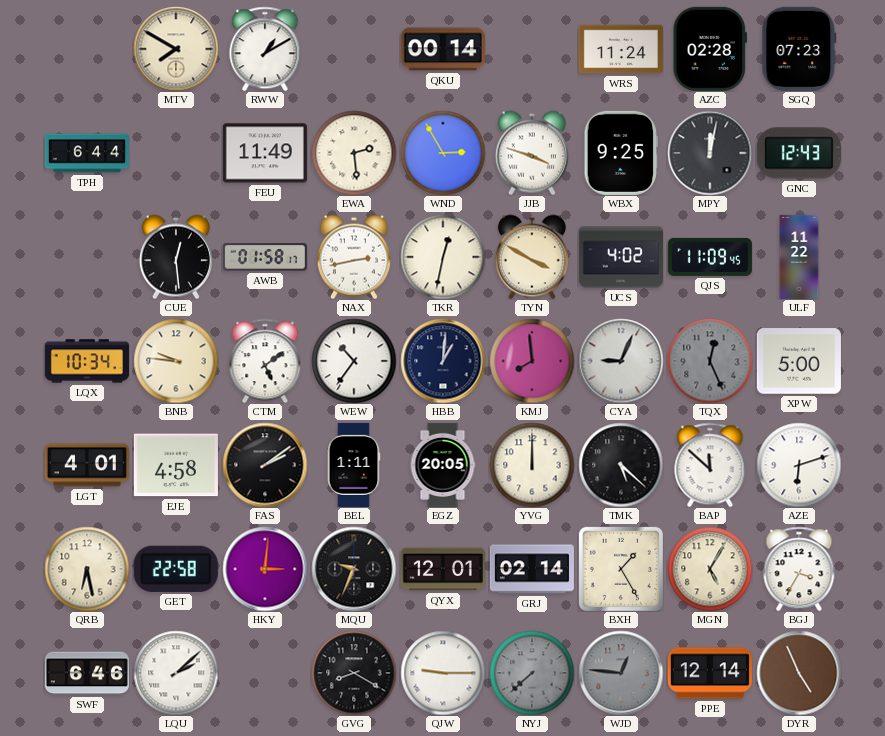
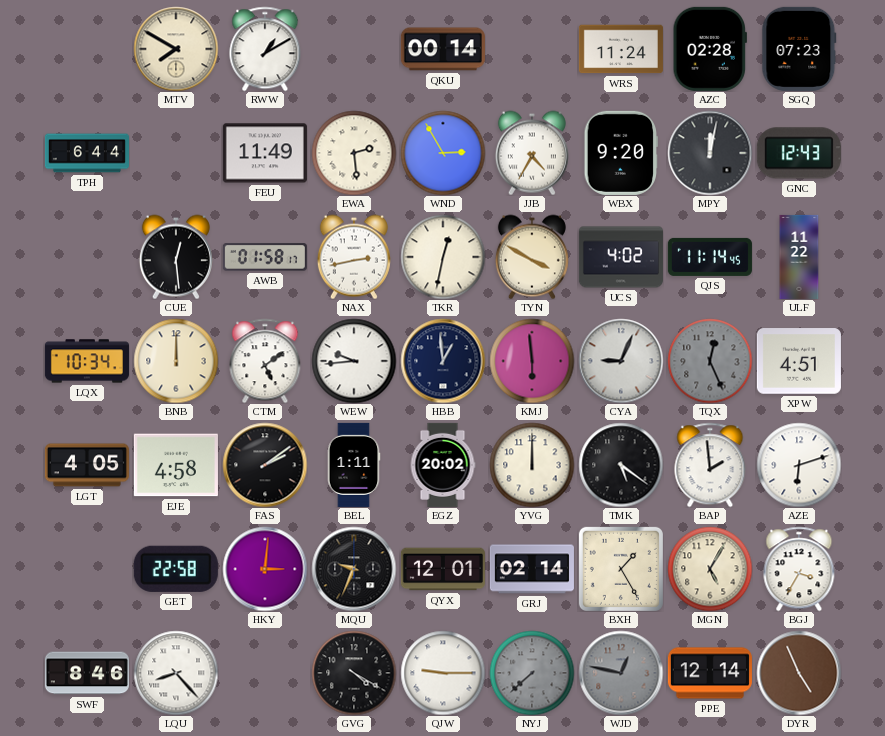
JJB: 3:48 -> 4:35 (532, 153)
WBX: 9:25 -> 9:20 (620, 153)
QJS: 11:09 -> 11:14 (710, 257)
BNB: 9:46 -> 12:00 (176, 361)
WEW: 10:36 -> 9:44 (354, 361)
HBB: 1:01 -> 12:59 (443, 361)
KMJ: 7:59 -> 5:59 (532, 361)
XPW: 5:00 -> 4:51 (799, 361)
LGT: 4:01 -> 4:05 (87, 465)
EGZ: 20:05 -> 20:02 (443, 465)
TMK: 5:22 -> 5:21 (621, 465)
BAP: 11:52 -> 1:59 (710, 465)
QRB: 6:28 -> none (87, 569)
SWF: 6:46 -> 8:46 (87, 673)
LQU: 2:08 -> 8:23 (176, 673)
GVG: 8:20 -> 4:20 (354, 673)
WJD: 12:46 -> 12:47 (621, 673)
